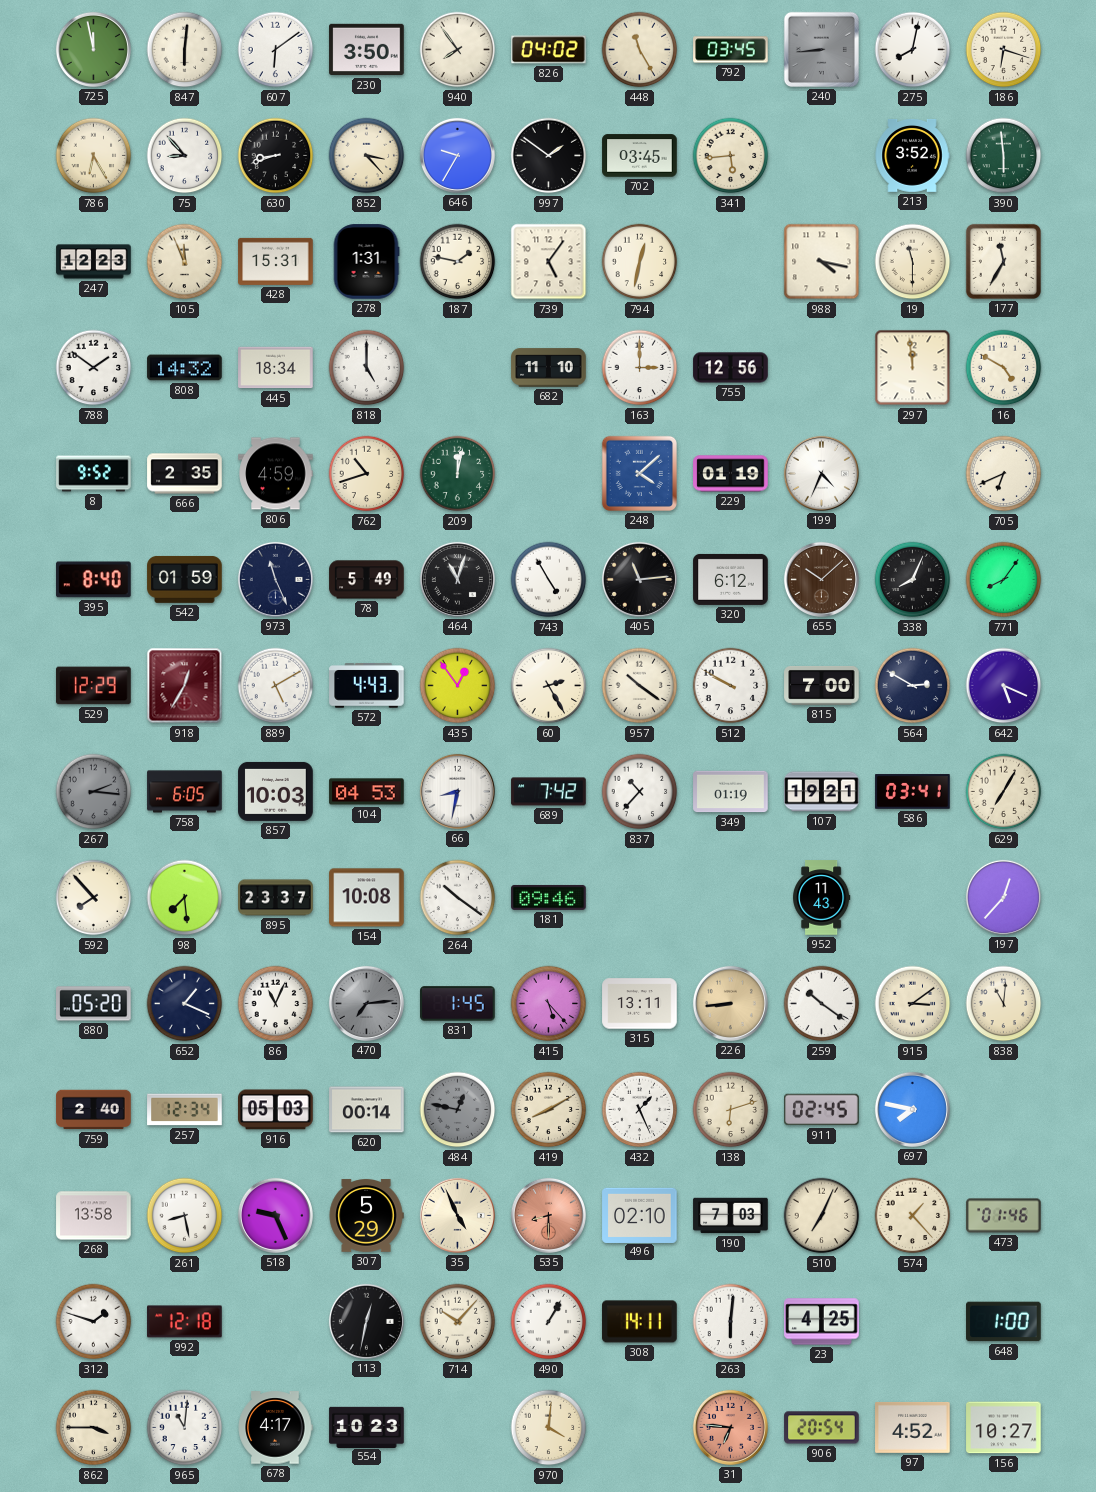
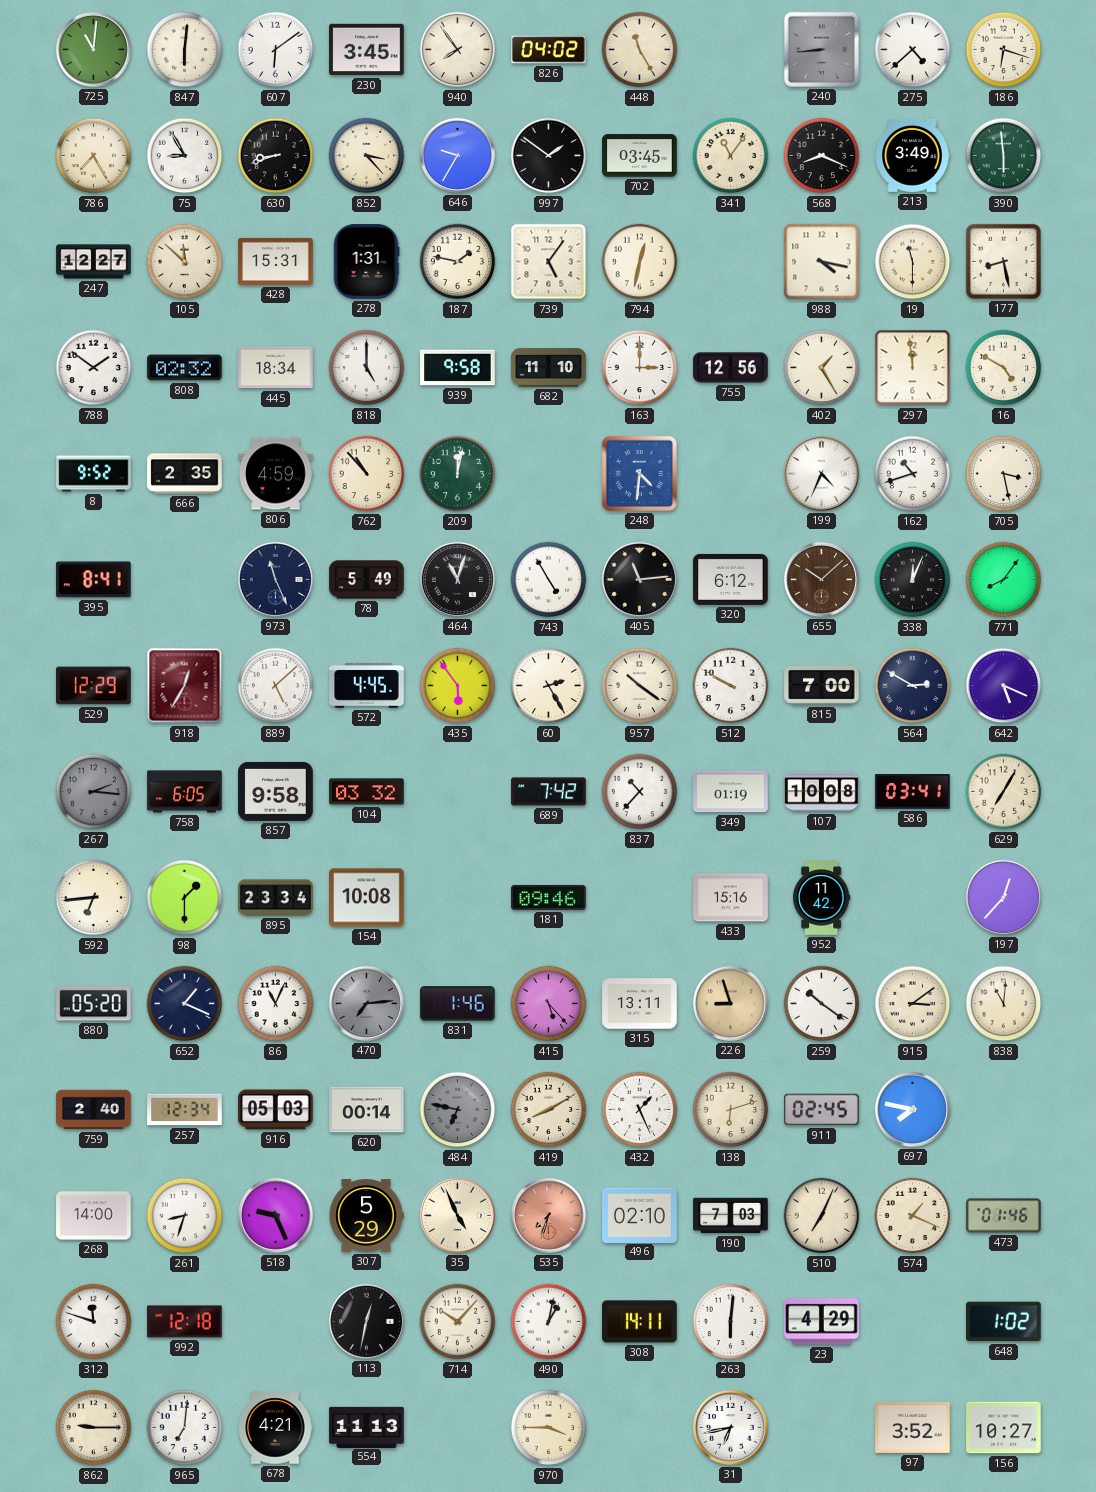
725: 11:58 -> 11:01 (93, 49)
230: 3:50 -> 3:45 (367, 50)
792: 03:45 -> none (731, 50)
275: 8:02 -> 4:38 (913, 50)
786: 6:25 -> 7:25 (94, 156)
75: 8:53 -> 8:55 (185, 156)
341: 5:44 -> 11:06 (731, 156)
568: none -> 8:19 (822, 156)
213: 3:52 -> 3:49 (912, 155)
247: 12:23 -> 12:27 (94, 262)
105: 11:56 -> 11:52 (185, 262)
177: 11:35 -> 8:28 (1003, 261)
808: 14:32 -> 02:32 (185, 368)
939: none -> 9:58 (458, 368)
402: none -> 1:25 (822, 368)
762: 10:42 -> 10:53 (367, 474)
248: 4:08 -> 4:31 (639, 473)
229: 01:19 -> none (731, 474)
162: none -> 10:42 (913, 474)
705: 6:41 -> 3:28 (1004, 474)
395: 8:40 -> 8:41 (94, 580)
542: 01:59 -> none (185, 579)
338: 8:04 -> 12:04 (913, 580)
889: 5:10 -> 5:08 (276, 686)
572: 4:43 -> 4:45 (367, 686)
435: 12:54 -> 5:54 (458, 686)
857: 10:03 -> 9:58 (276, 791)
104: 04:53 -> 03:32 (367, 792)
66: 8:32 -> none (457, 791)
107: 19:21 -> 10:08 (822, 792)
592: 7:53 -> 6:44 (94, 898)
98: 7:29 -> 1:30 (185, 898)
895: 23:37 -> 23:34 (276, 898)
264: 10:21 -> none (458, 898)
433: none -> 15:16 (731, 898)
952: 11:43 -> 11:42 (822, 898)
831: 1:45 -> 1:46 (458, 1004)
226: 8:44 -> 8:57 (730, 1003)
484: 12:47 -> 6:47 (458, 1110)
268: 13:58 -> 14:00 (94, 1216)
261: 8:28 -> 8:33 (185, 1216)
535: 8:30 -> 7:33 (548, 1215)
574: 1:23 -> 1:19 (913, 1216)
312: 1:48 -> 11:48 (94, 1322)
490: 1:05 -> 1:02 (549, 1322)
23: 4:25 -> 4:29 (822, 1322)
648: 1:00 -> 1:02 (1004, 1322)
862: 3:45 -> 9:15 (94, 1428)
965: 11:01 -> 7:01 (185, 1428)
678: 4:17 -> 4:21 (275, 1428)
554: 10:23 -> 11:13 (367, 1427)
970: 4:01 -> 3:45 (549, 1428)
31: 6:46 -> 6:43 (730, 1427)
31 dial: salmon -> white (730, 1427)
906: 20:54 -> none (822, 1428)
97: 4:52 -> 3:52 (913, 1427)
